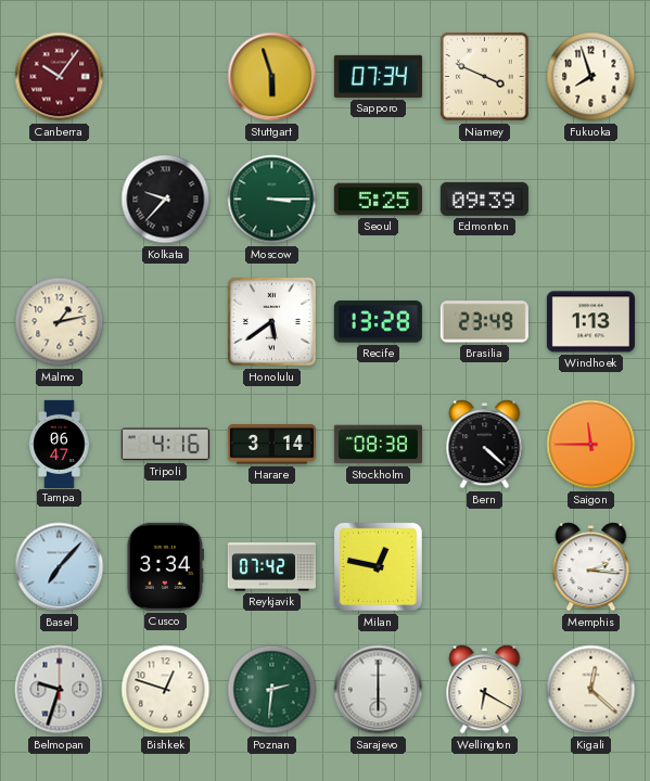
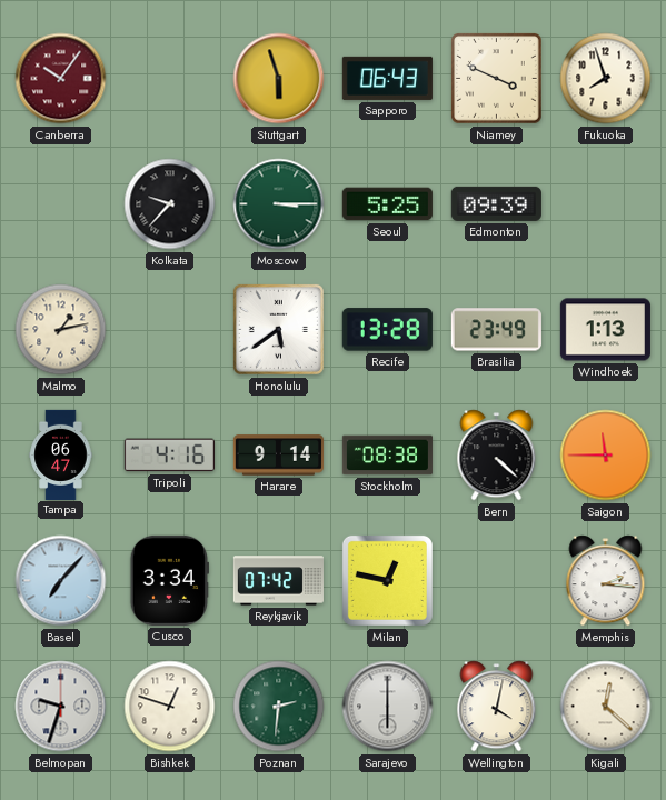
Sapporo: 07:34 -> 06:43 (387, 78)
Harare: 3:14 -> 9:14 (278, 456)
Wellington: 6:20 -> 4:02 (497, 707)
